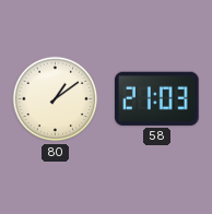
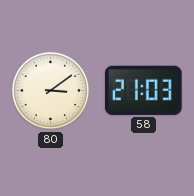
80: 1:09 -> 3:09 (51, 91)
